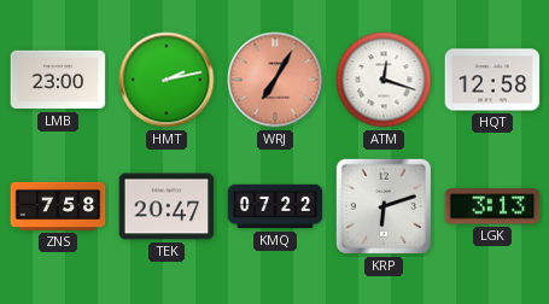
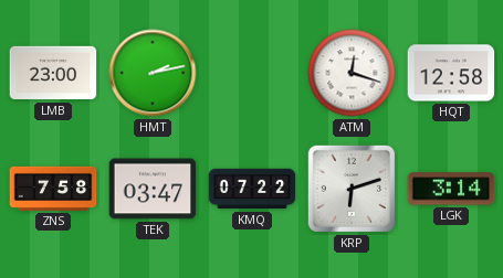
WRJ: 7:05 -> none (275, 80)
TEK: 20:47 -> 03:47 (153, 189)
LGK: 3:13 -> 3:14 (451, 189)
